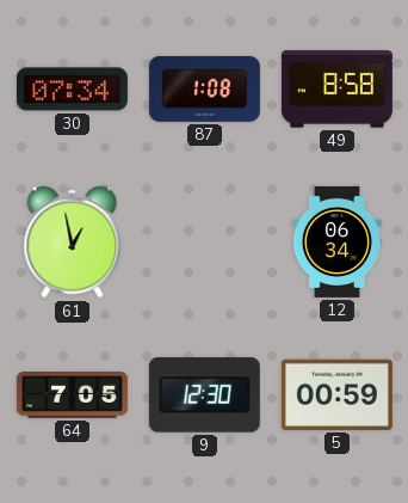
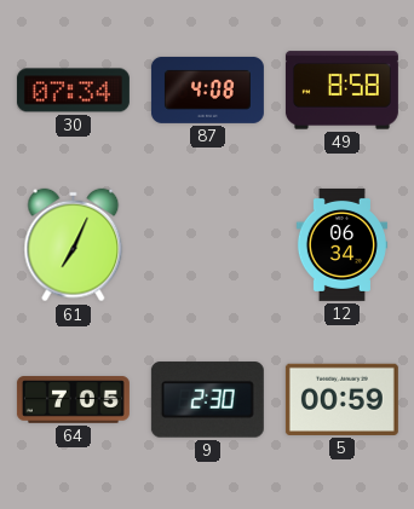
87: 1:08 -> 4:08 (207, 89)
61: 12:58 -> 7:04 (74, 245)
9: 12:30 -> 2:30 (207, 400)
